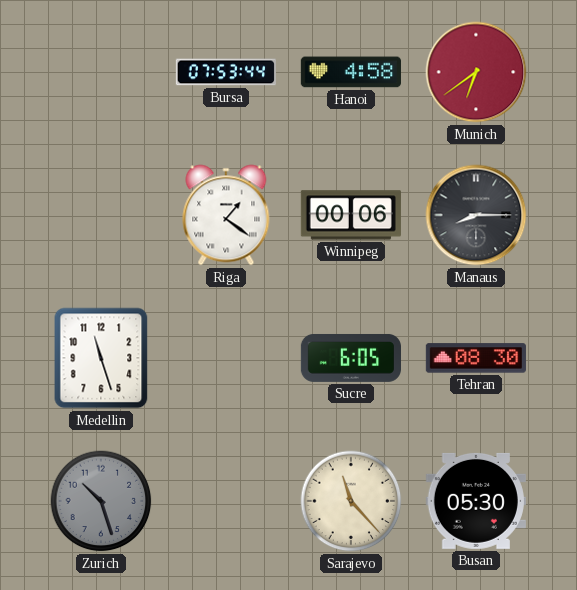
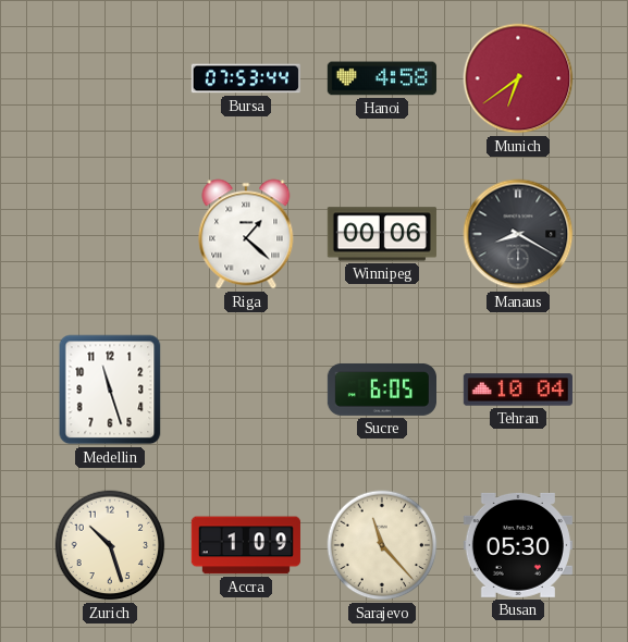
Riga: 1:21 -> 1:22 (246, 234)
Manaus: 8:15 -> 8:20 (518, 234)
Tehran: 08:30 -> 10:04 (518, 390)
Zurich dial: grey -> cream (110, 545)
Accra: none -> 1:09 (246, 545)
